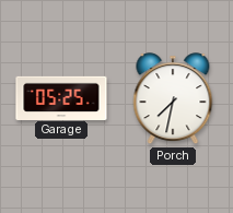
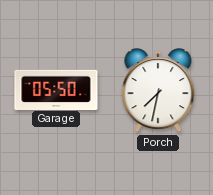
Garage: 05:25 -> 05:50 (56, 89)
